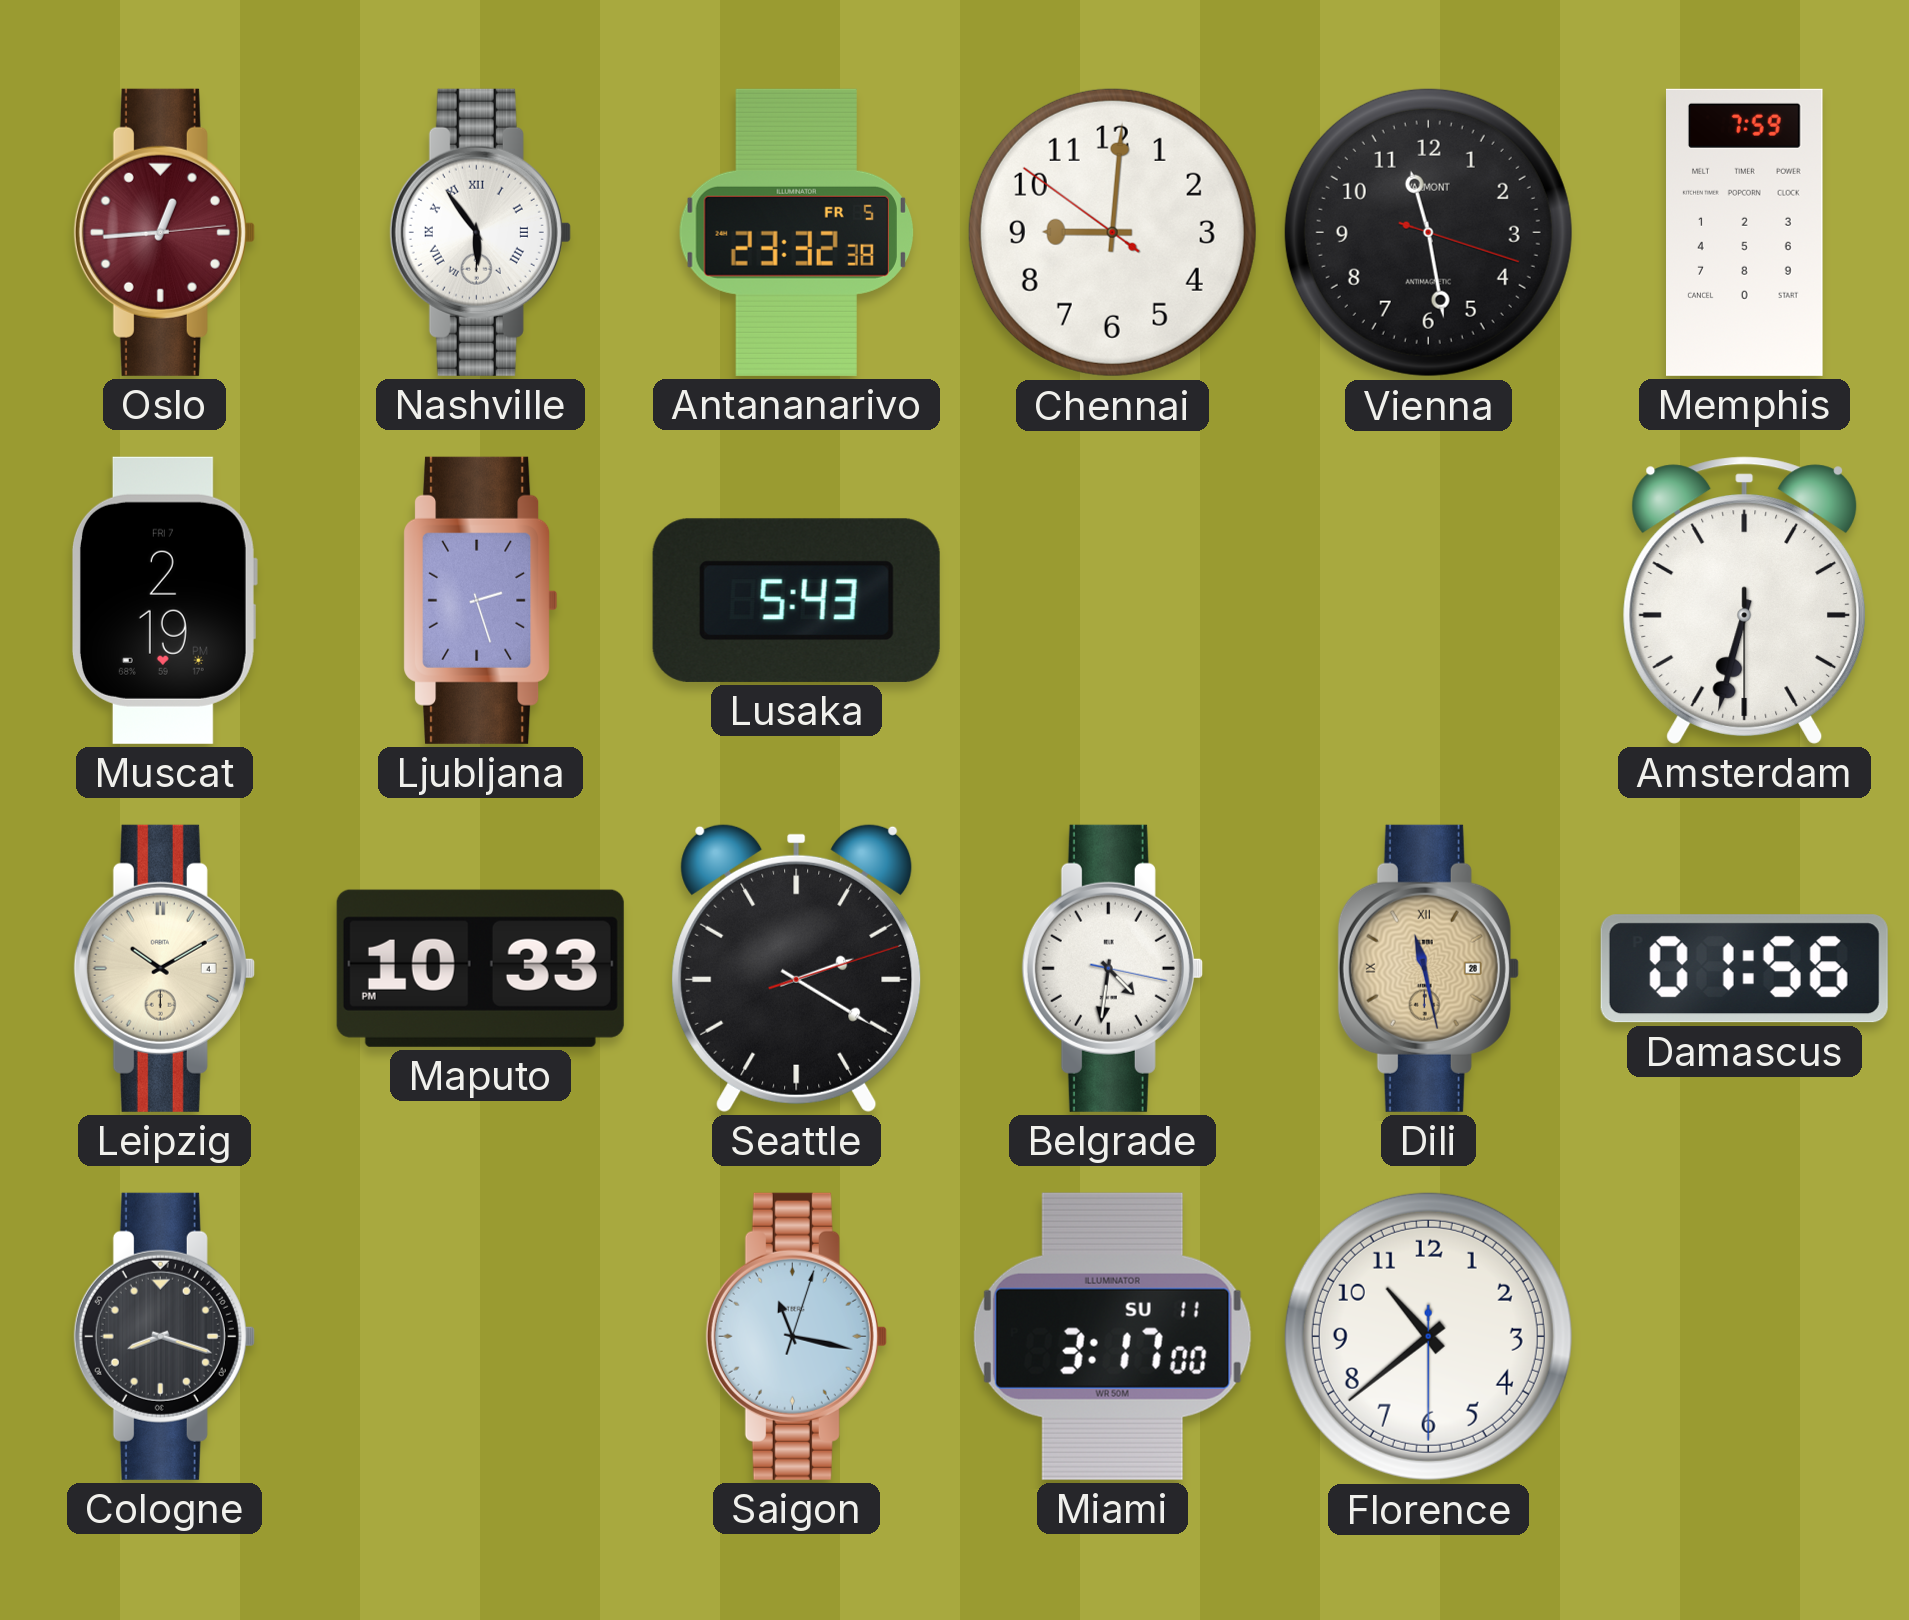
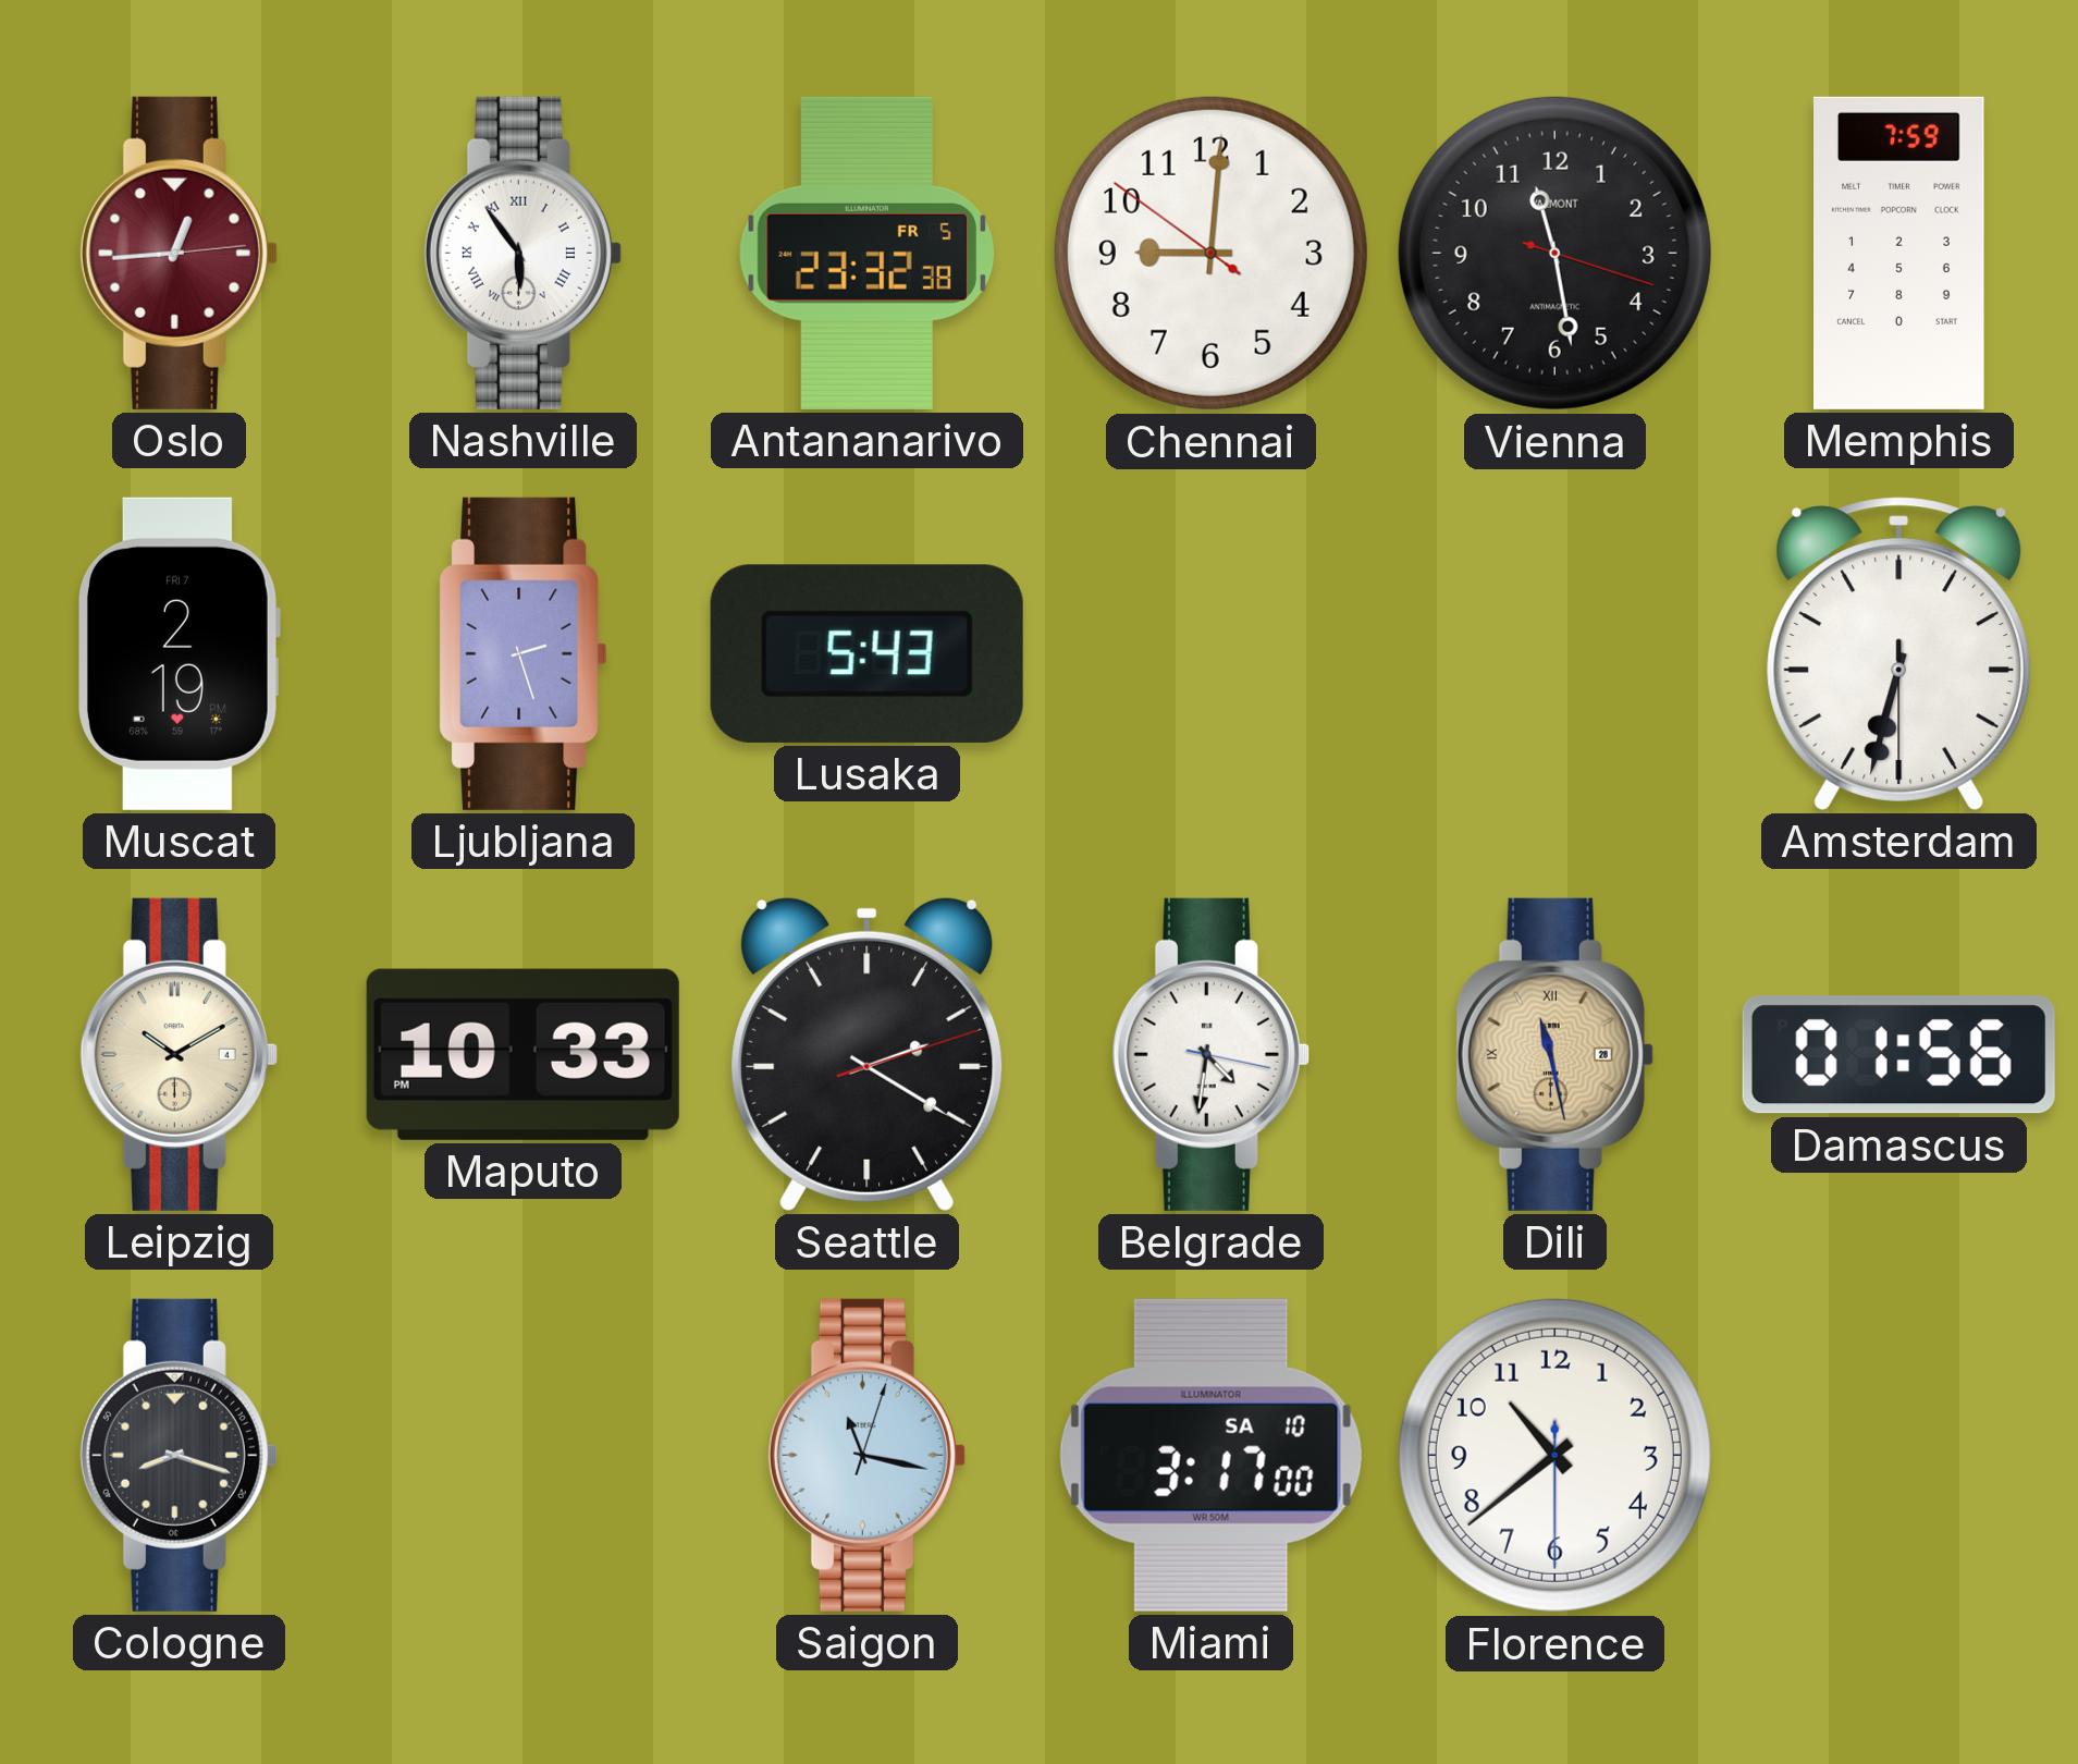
Miami date: SU 11 -> SA 10 (1210, 1455)
